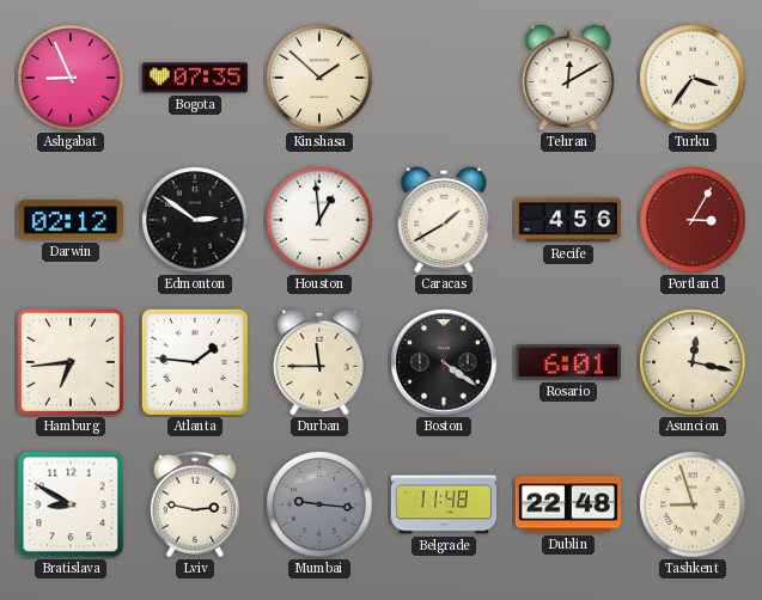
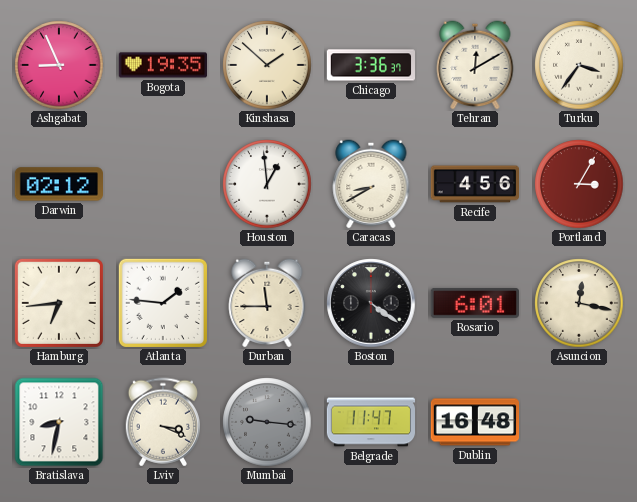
Bogota: 07:35 -> 19:35 (162, 65)
Chicago: none -> 3:36 (370, 65)
Edmonton: 2:51 -> none (195, 220)
Caracas: 1:40 -> 8:40 (371, 184)
Bratislava: 8:50 -> 8:32 (59, 422)
Lviv: 2:47 -> 3:19 (162, 422)
Belgrade: 11:48 -> 11:47 (371, 422)
Dublin: 22:48 -> 16:48 (474, 422)
Tashkent: 8:57 -> none (693, 504)
